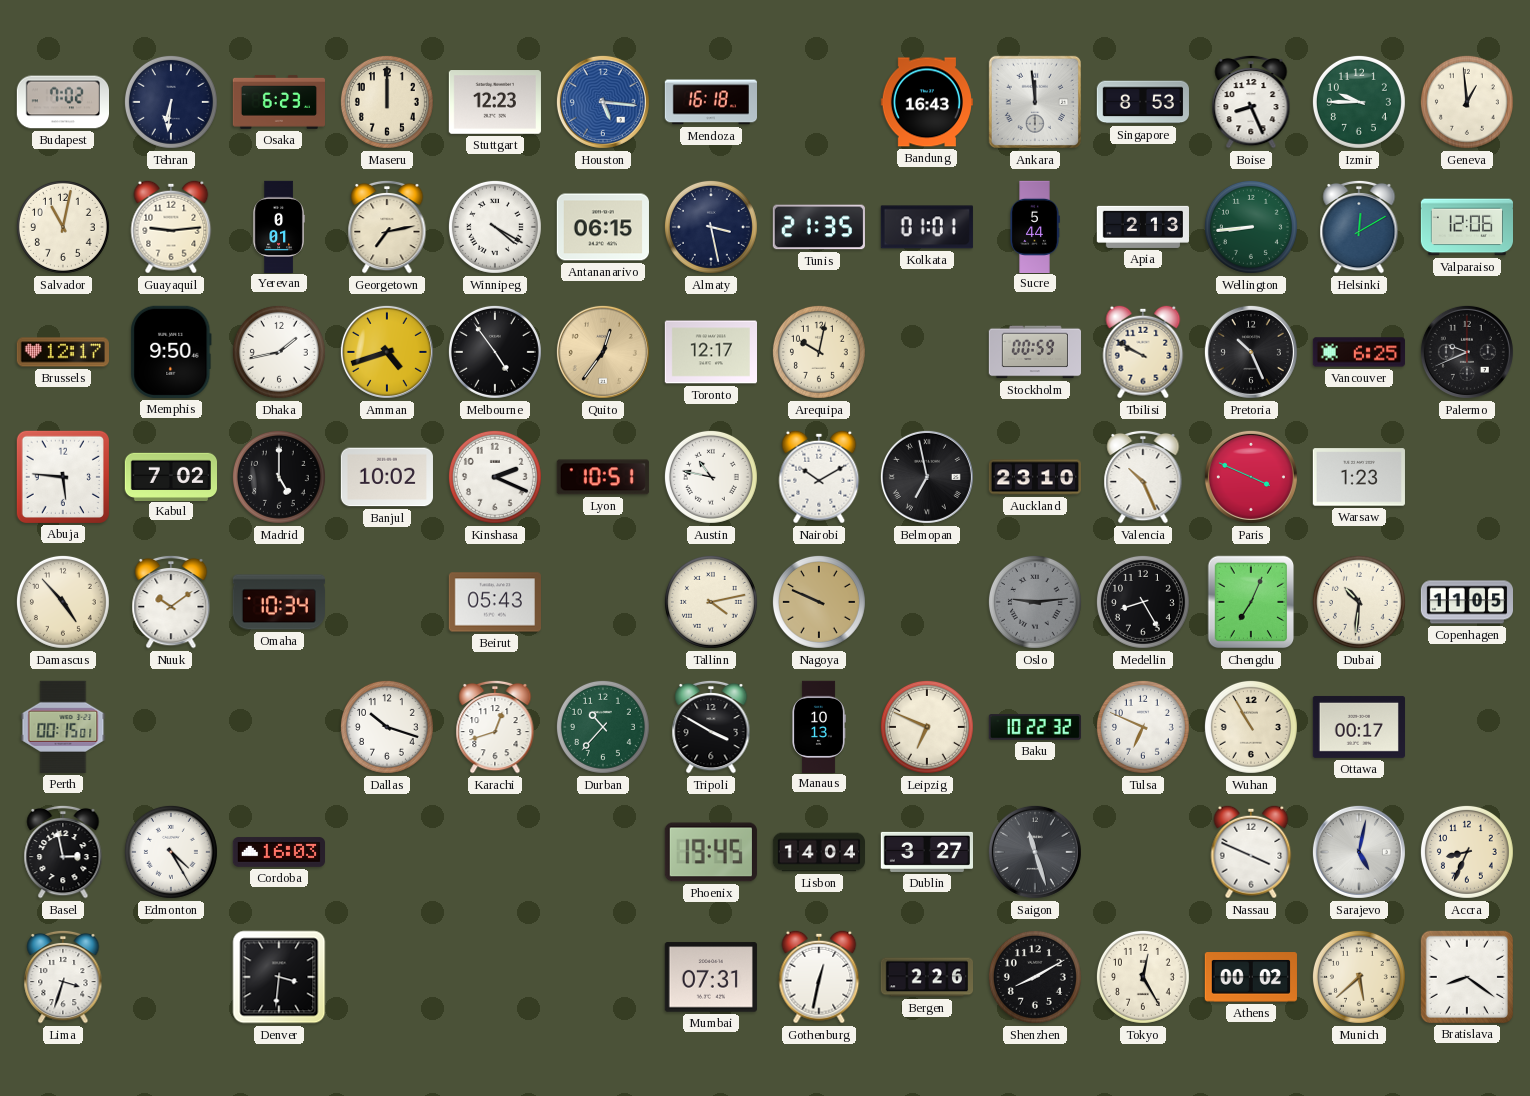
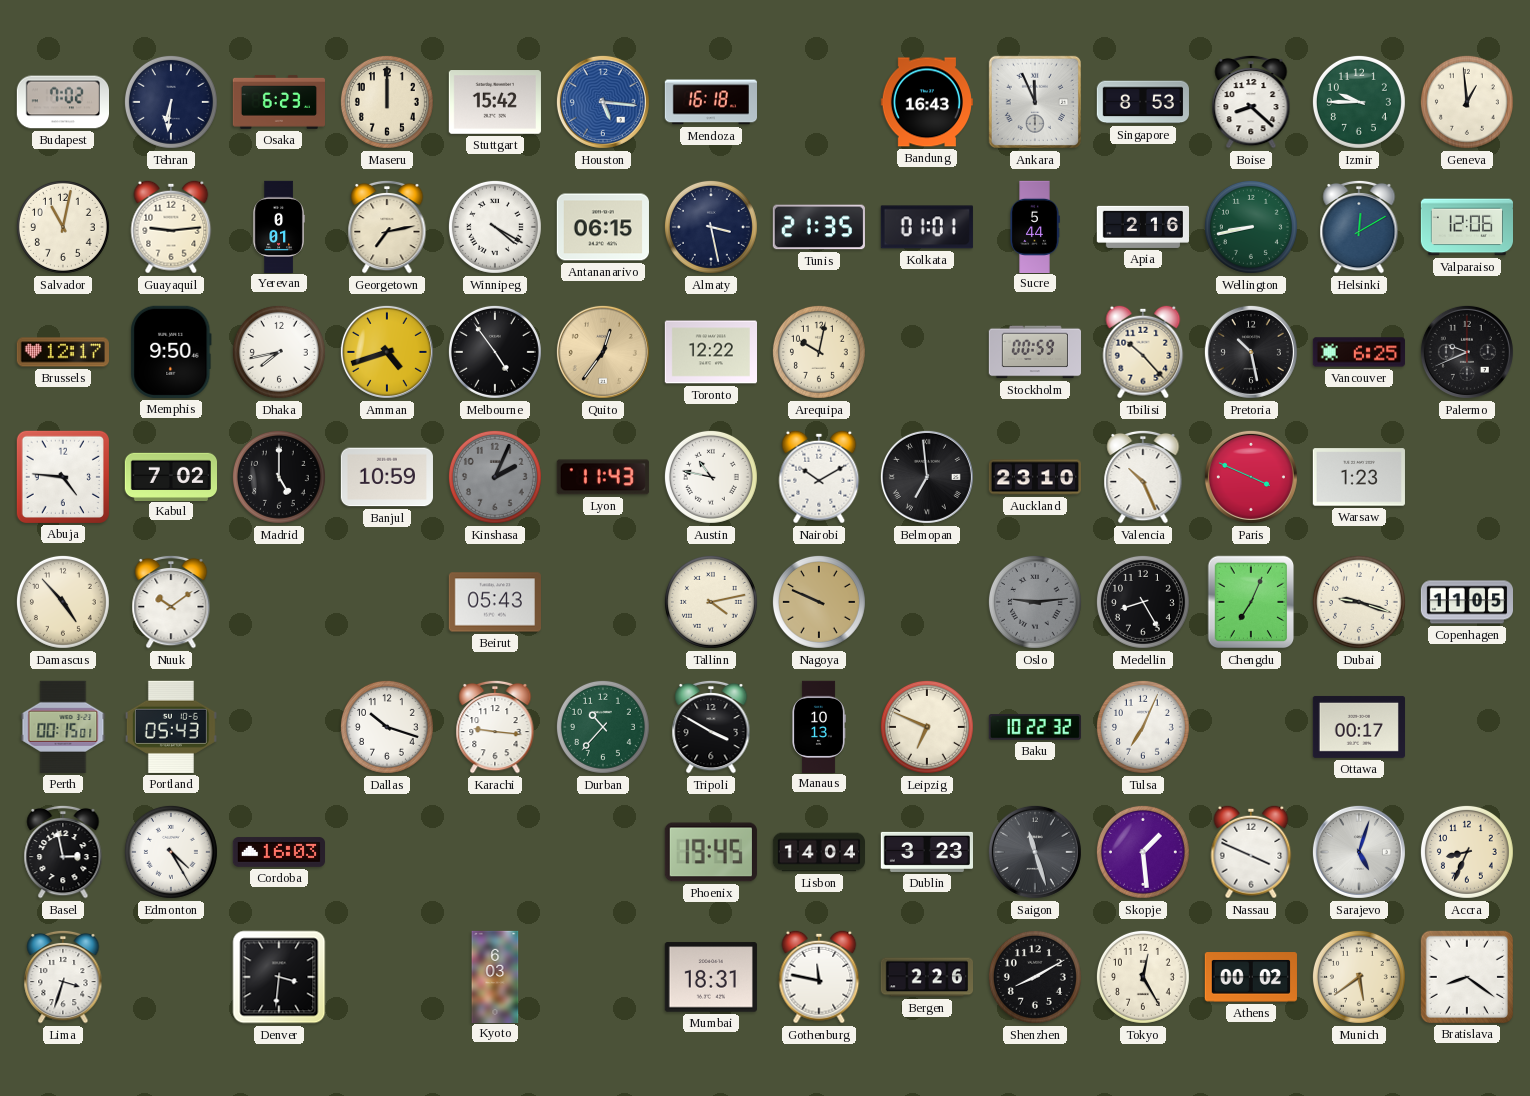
Stuttgart: 12:23 -> 15:42 (495, 102)
Ankara: 11:59 -> 11:56 (1035, 102)
Boise: 8:26 -> 8:22 (1251, 102)
Apia: 2:13 -> 2:16 (1142, 227)
Wellington: 8:44 -> 8:43 (1251, 227)
Dhaka: 1:43 -> 7:43 (279, 352)
Toronto: 12:17 -> 12:22 (710, 352)
Tbilisi: 9:50 -> 10:23 (1143, 352)
Pretoria: 10:26 -> 10:28 (1251, 352)
Abuja: 5:46 -> 4:46 (63, 477)
Banjul: 10:02 -> 10:59 (387, 477)
Kinshasa: 2:19 -> 2:04 (495, 477)
Kinshasa dial: white -> grey (495, 477)
Lyon: 10:51 -> 11:43 (603, 477)
Belmopan: 6:58 -> 6:59 (927, 477)
Omaha: 10:34 -> none (279, 602)
Dubai: 10:31 -> 9:18 (1359, 602)
Portland: none -> 05:43 (171, 727)
Karachi: 12:42 -> 9:16 (495, 727)
Tulsa: 6:49 -> 7:04 (1143, 727)
Wuhan: 10:55 -> none (1251, 727)
Dublin: 3:27 -> 3:23 (926, 852)
Skopje: none -> 1:29 (1143, 852)
Sarajevo: 5:02 -> 5:03 (1359, 852)
Kyoto: none -> 6:03 (495, 976)
Mumbai: 07:31 -> 18:31 (711, 977)
Gothenburg: 12:32 -> 11:47 (819, 977)
Munich: 5:38 -> 5:39 (1359, 977)
